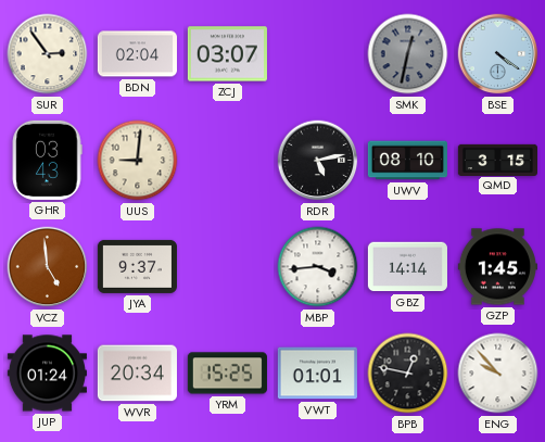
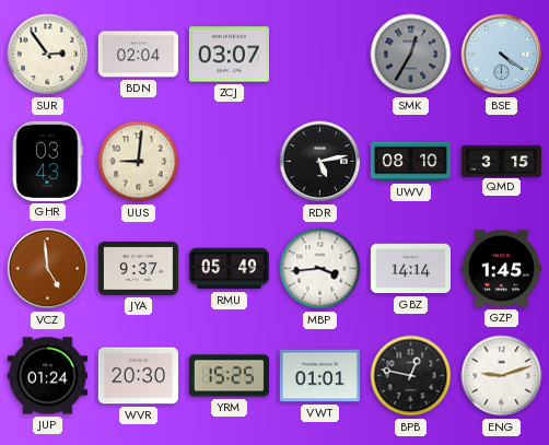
SMK: 12:32 -> 12:35 (411, 55)
RMU: none -> 05:49 (229, 269)
WVR: 20:34 -> 20:30 (138, 376)
ENG: 9:53 -> 9:12 (502, 376)
